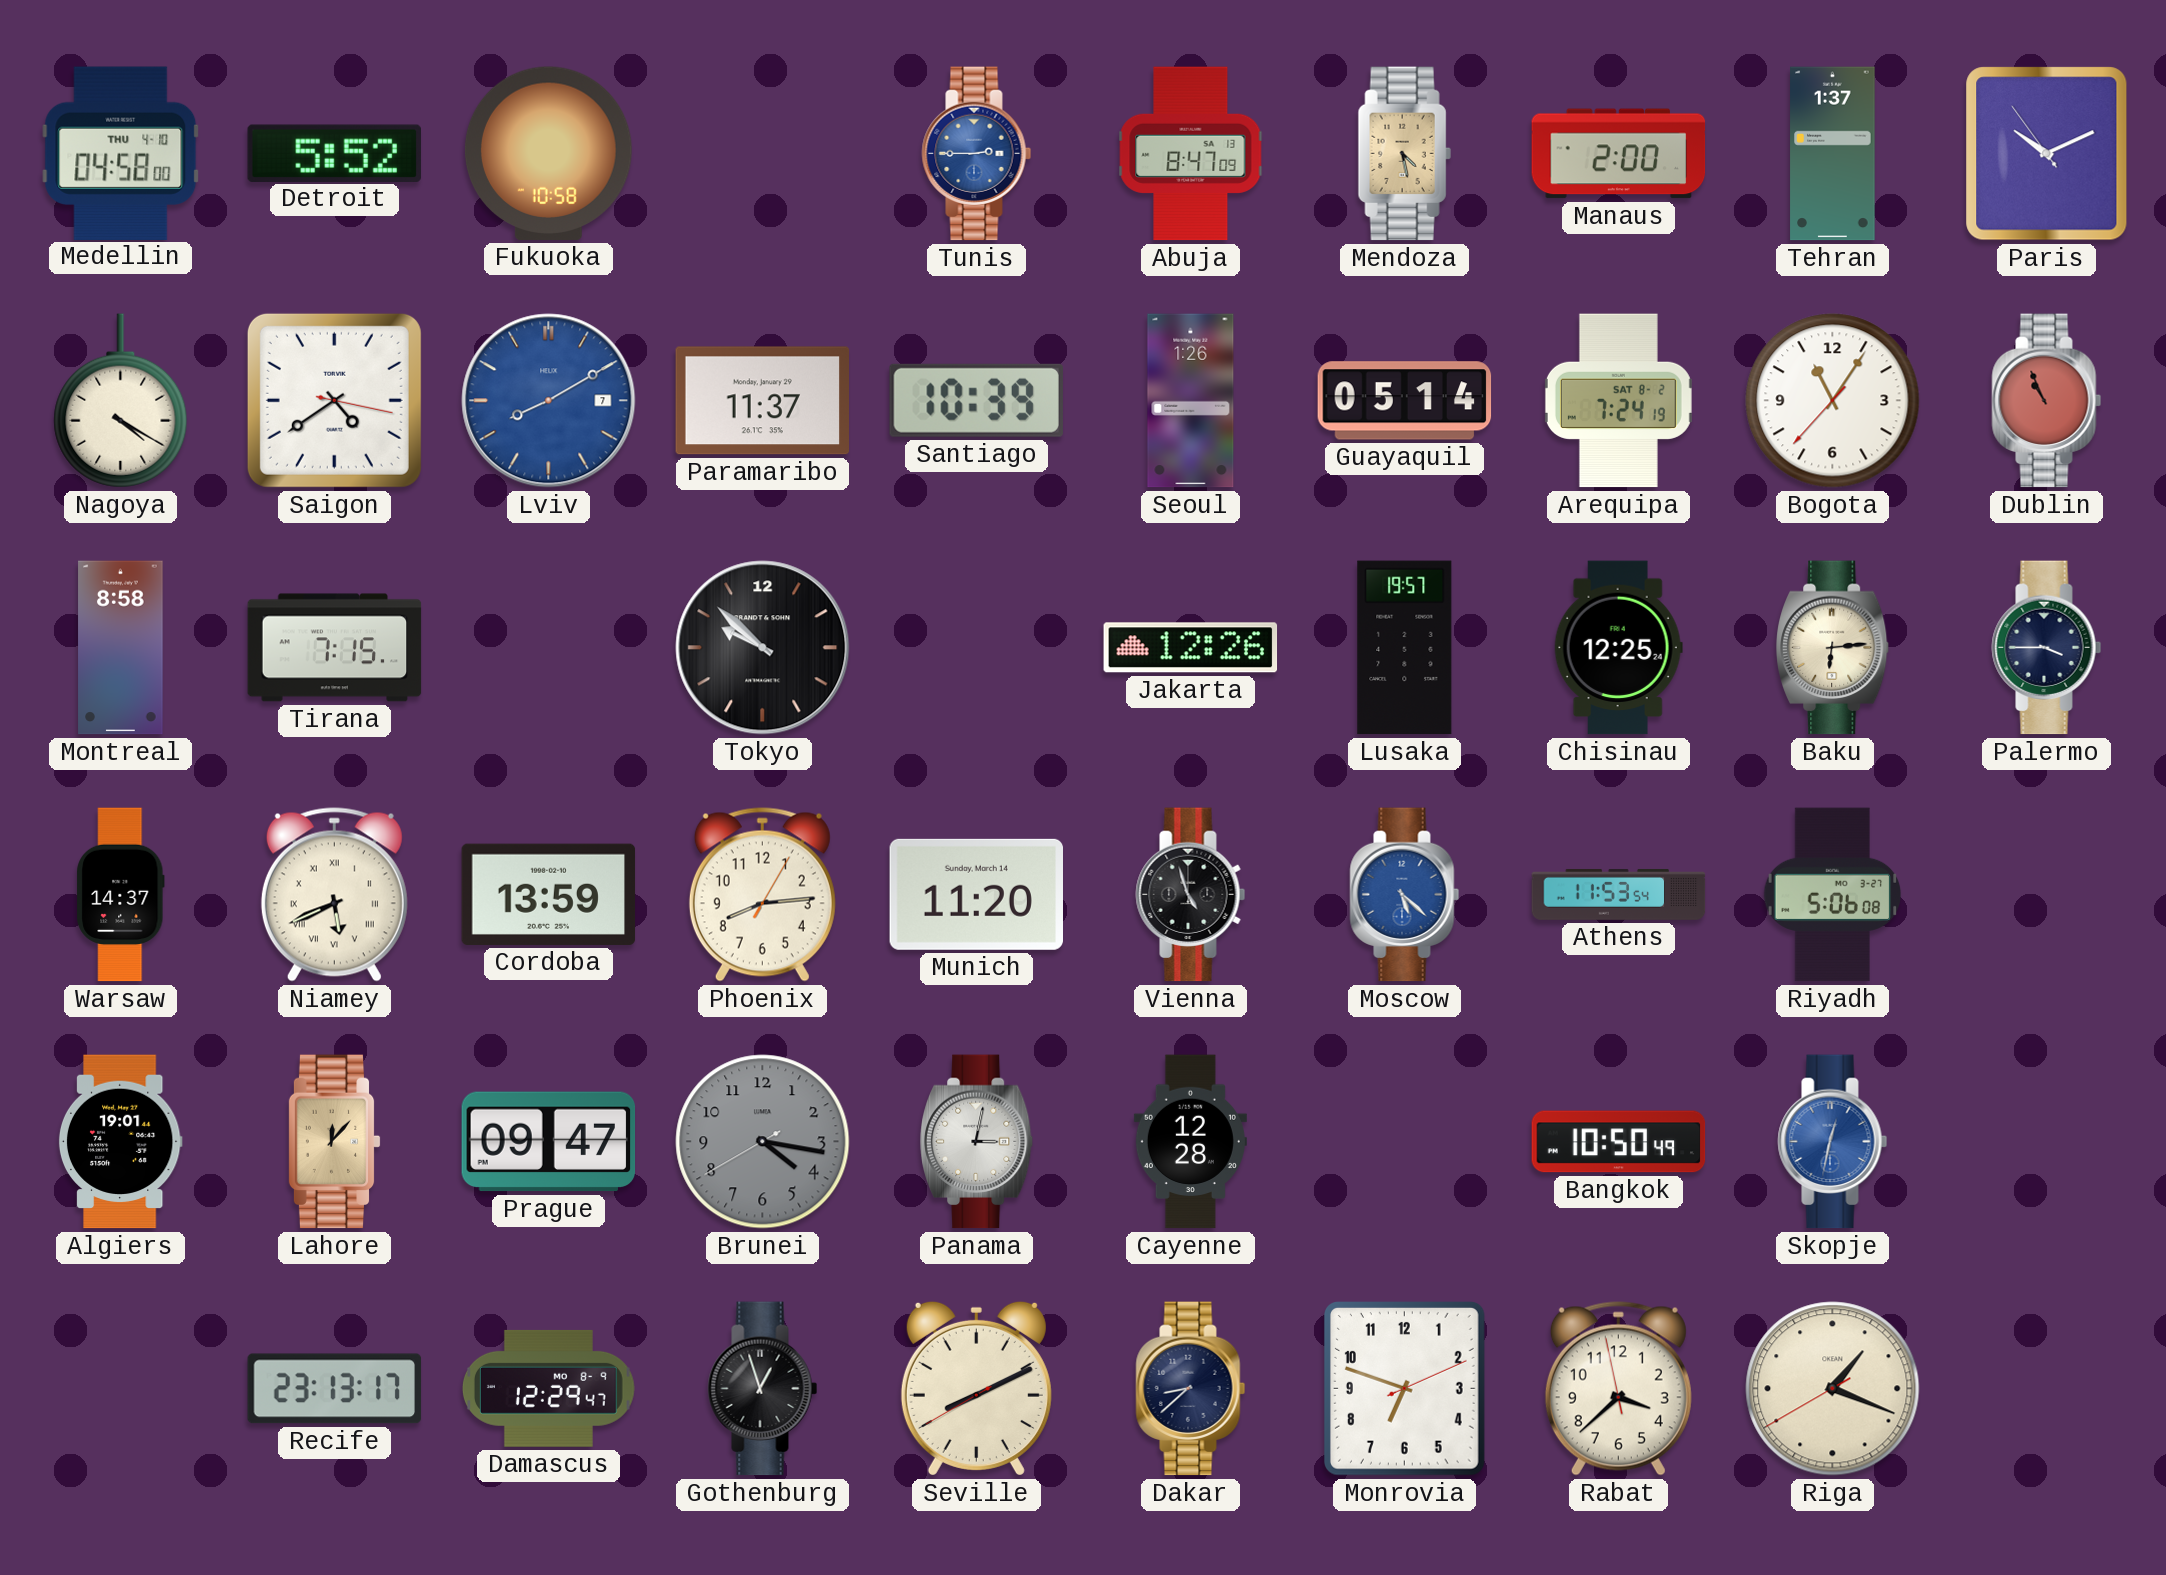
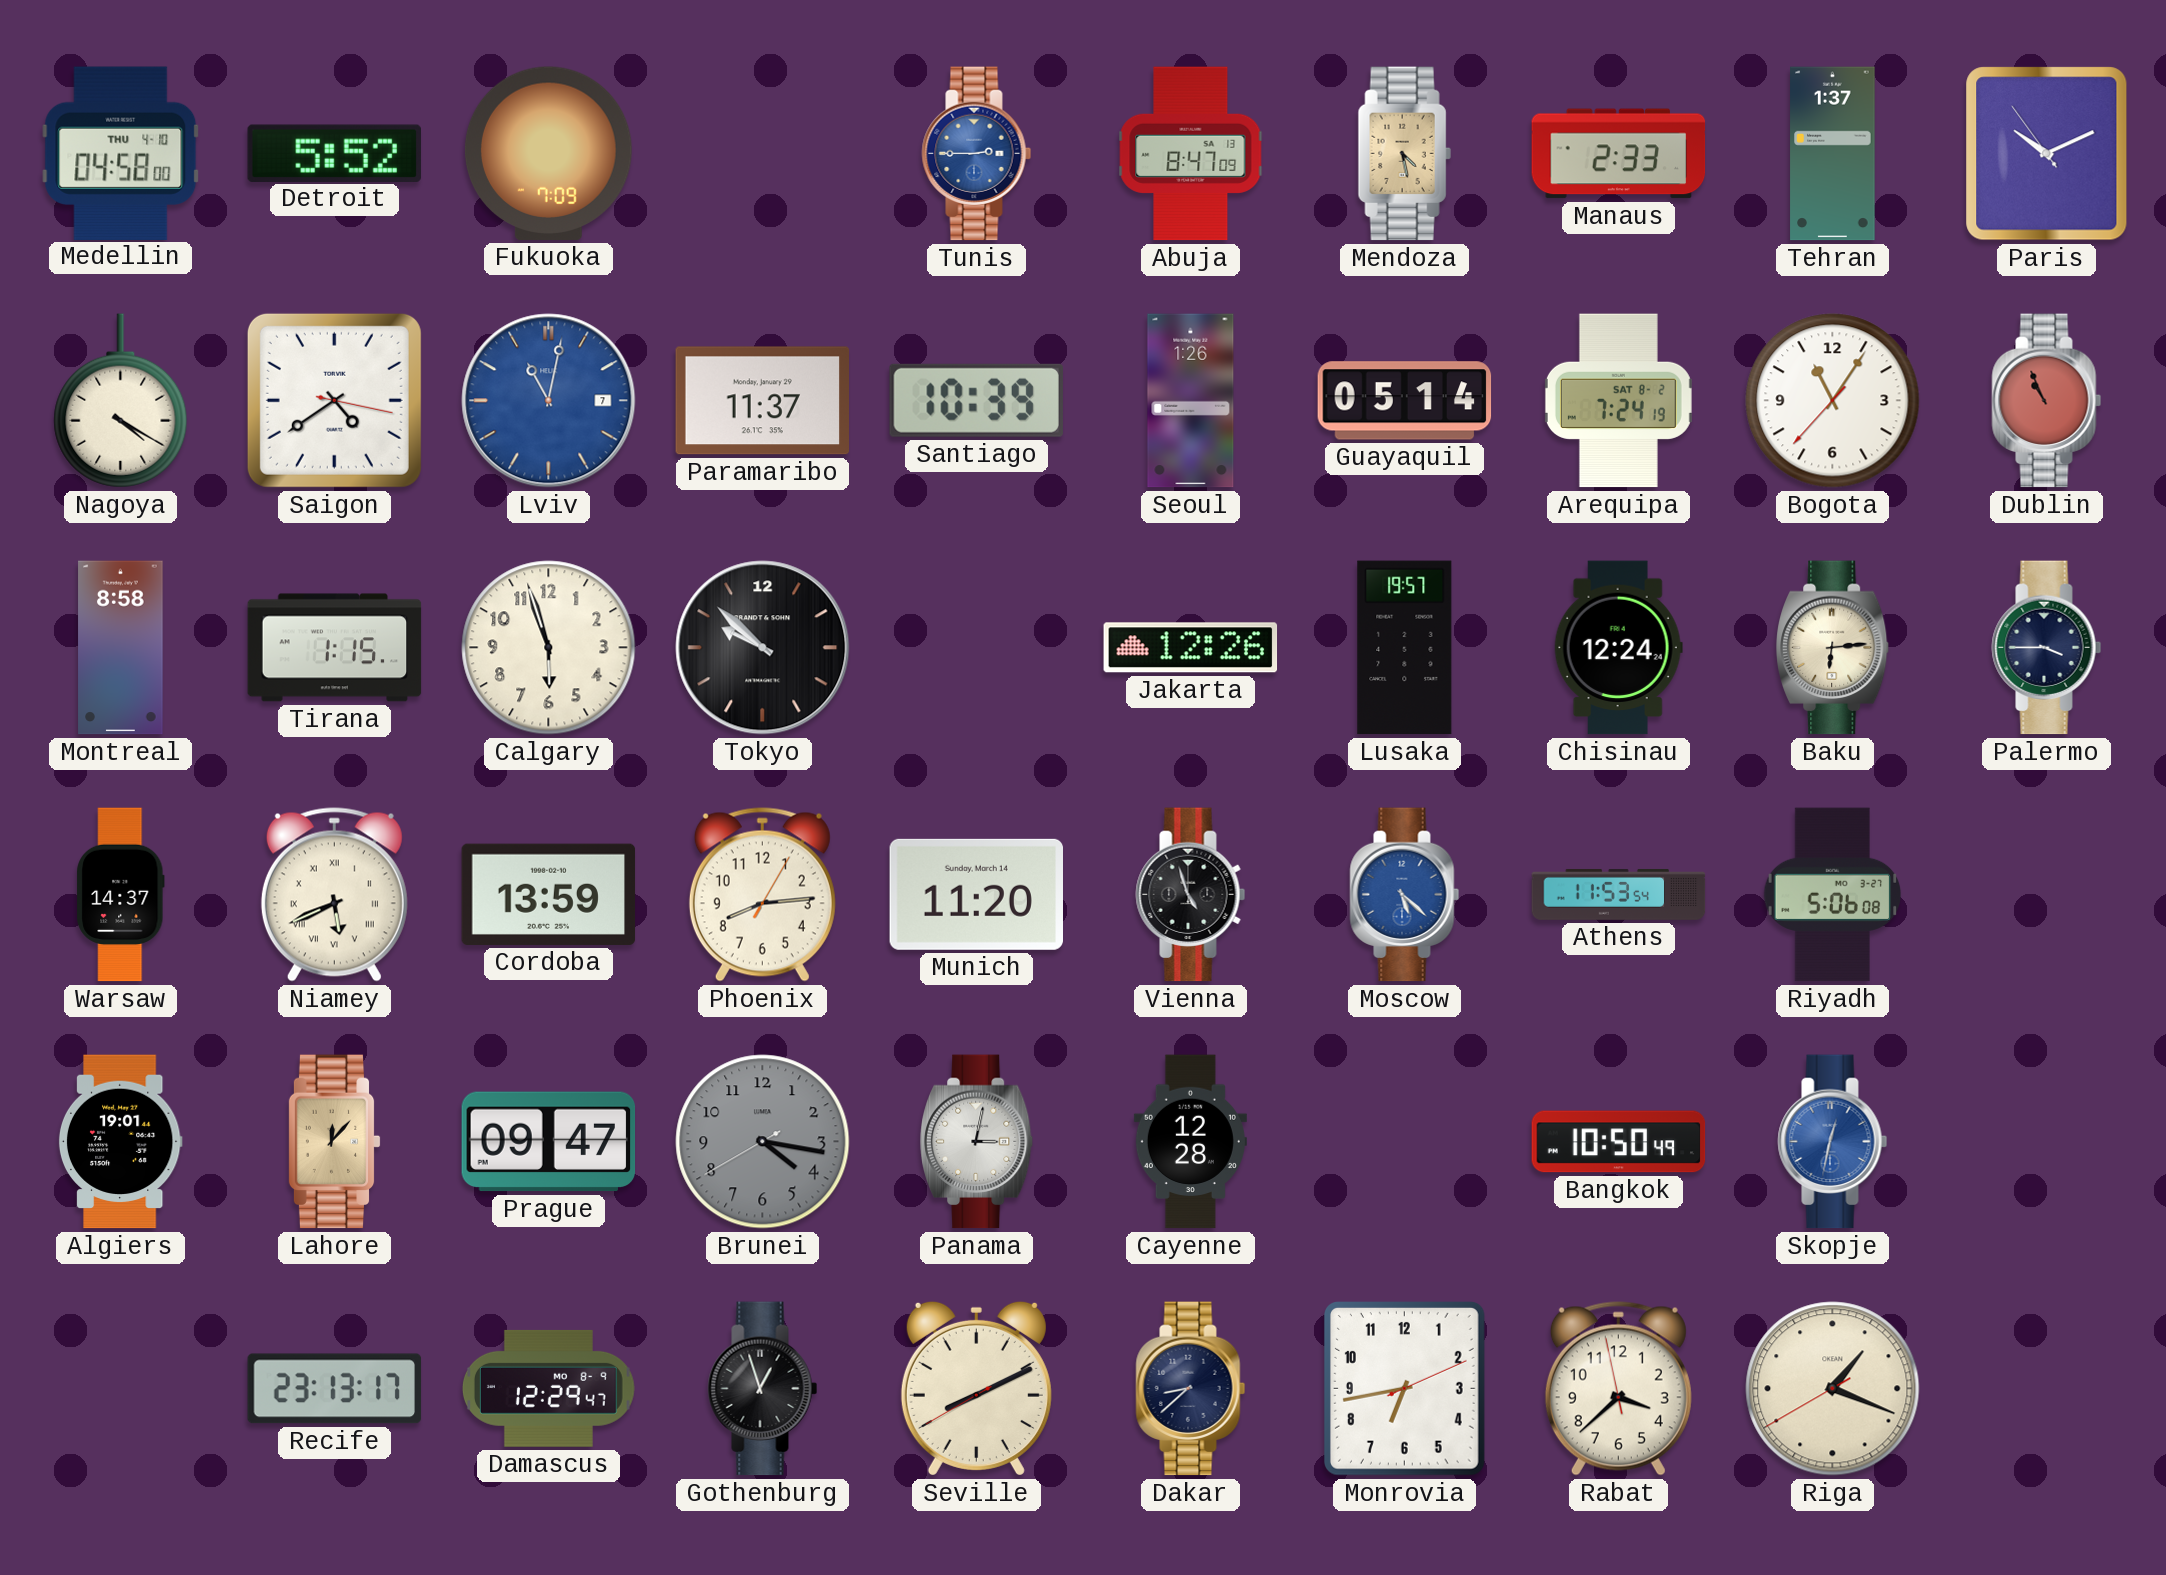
Fukuoka: 10:58 -> 7:09 (548, 153)
Manaus: 2:00 -> 2:33 (1619, 154)
Lviv: 8:10 -> 11:02 (549, 401)
Tirana: 7:15 -> 1:15 (335, 648)
Calgary: none -> 5:57 (549, 648)
Chisinau: 12:25 -> 12:24 (1618, 648)
Monrovia: 6:48 -> 6:43 (1404, 1389)
